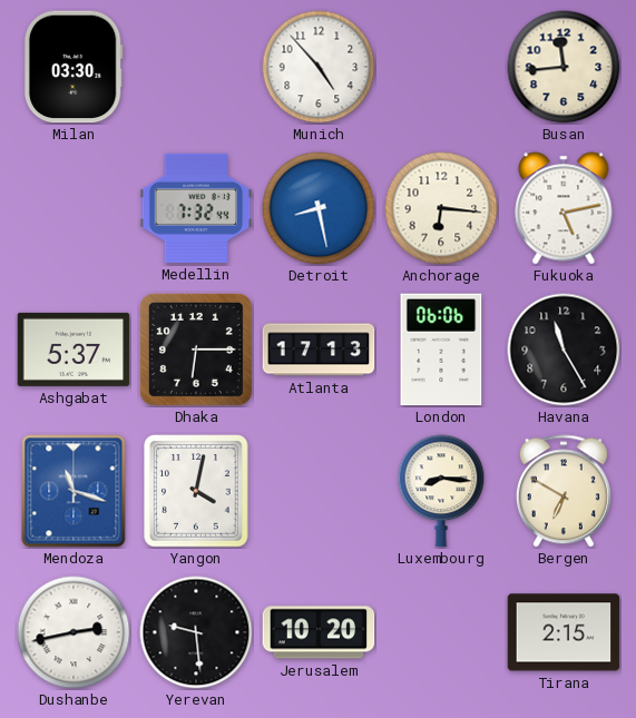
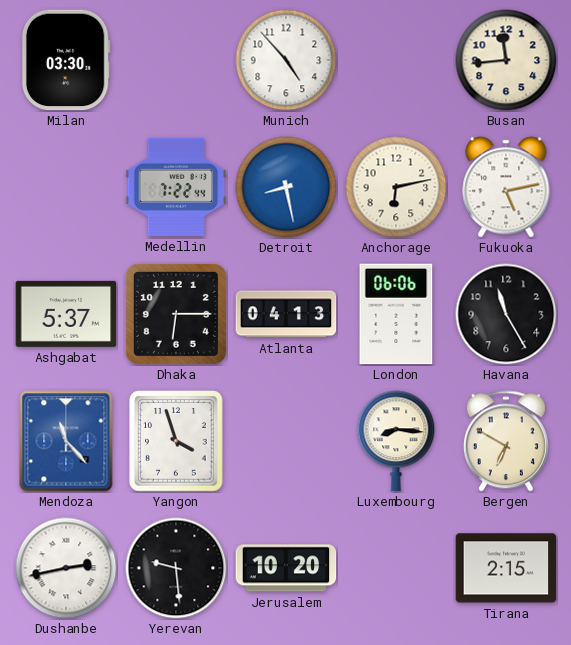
Medellin: 7:32 -> 7:22 (176, 187)
Anchorage: 6:16 -> 6:13 (396, 187)
Atlanta: 17:13 -> 04:13 (286, 314)
Mendoza: 11:18 -> 11:23 (66, 441)
Yangon: 4:02 -> 3:57 (176, 441)
